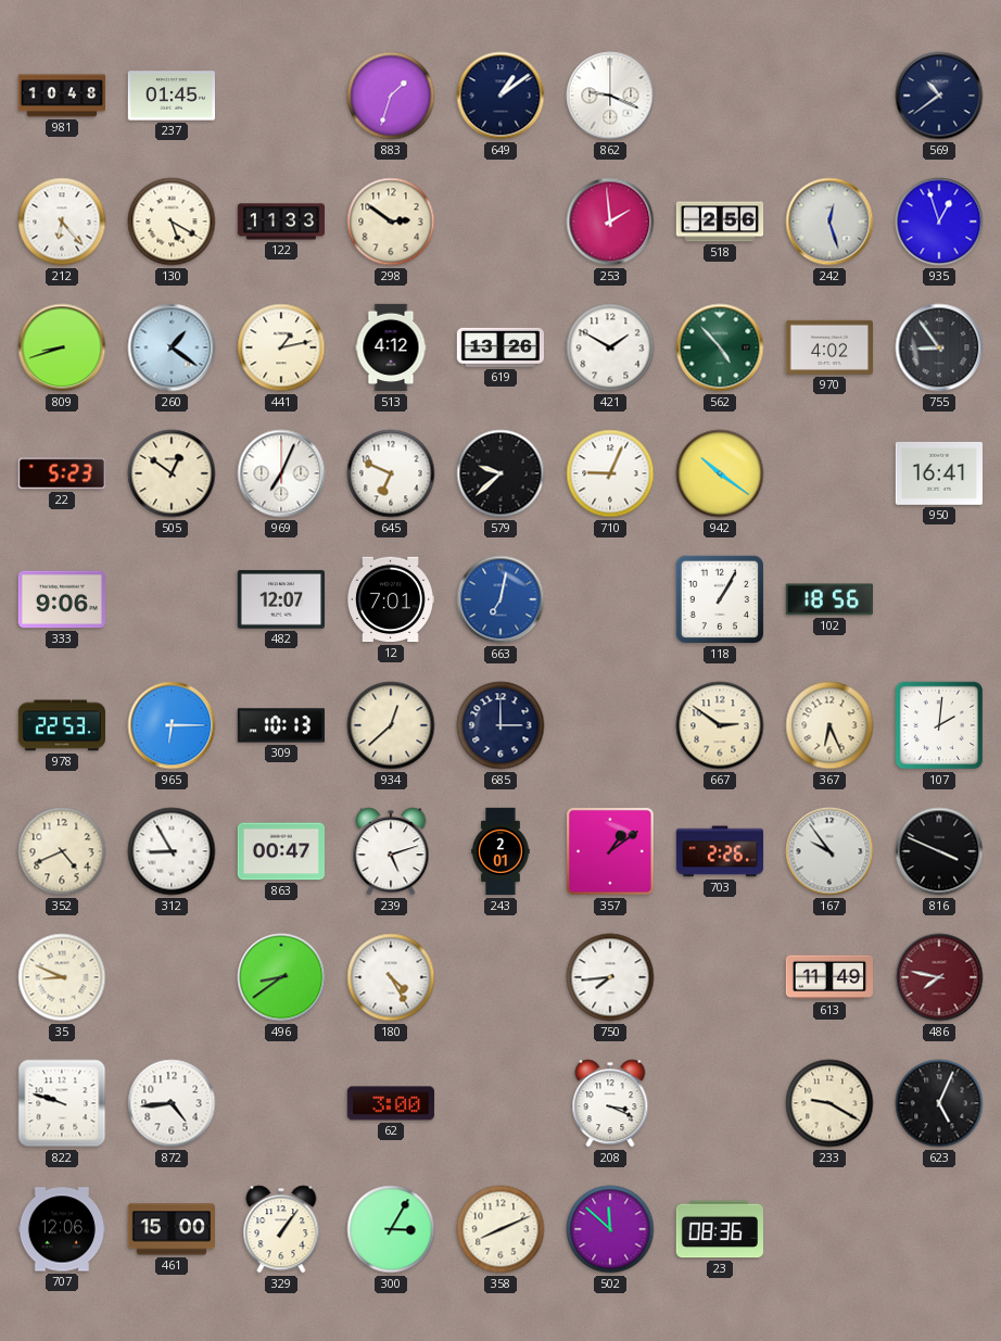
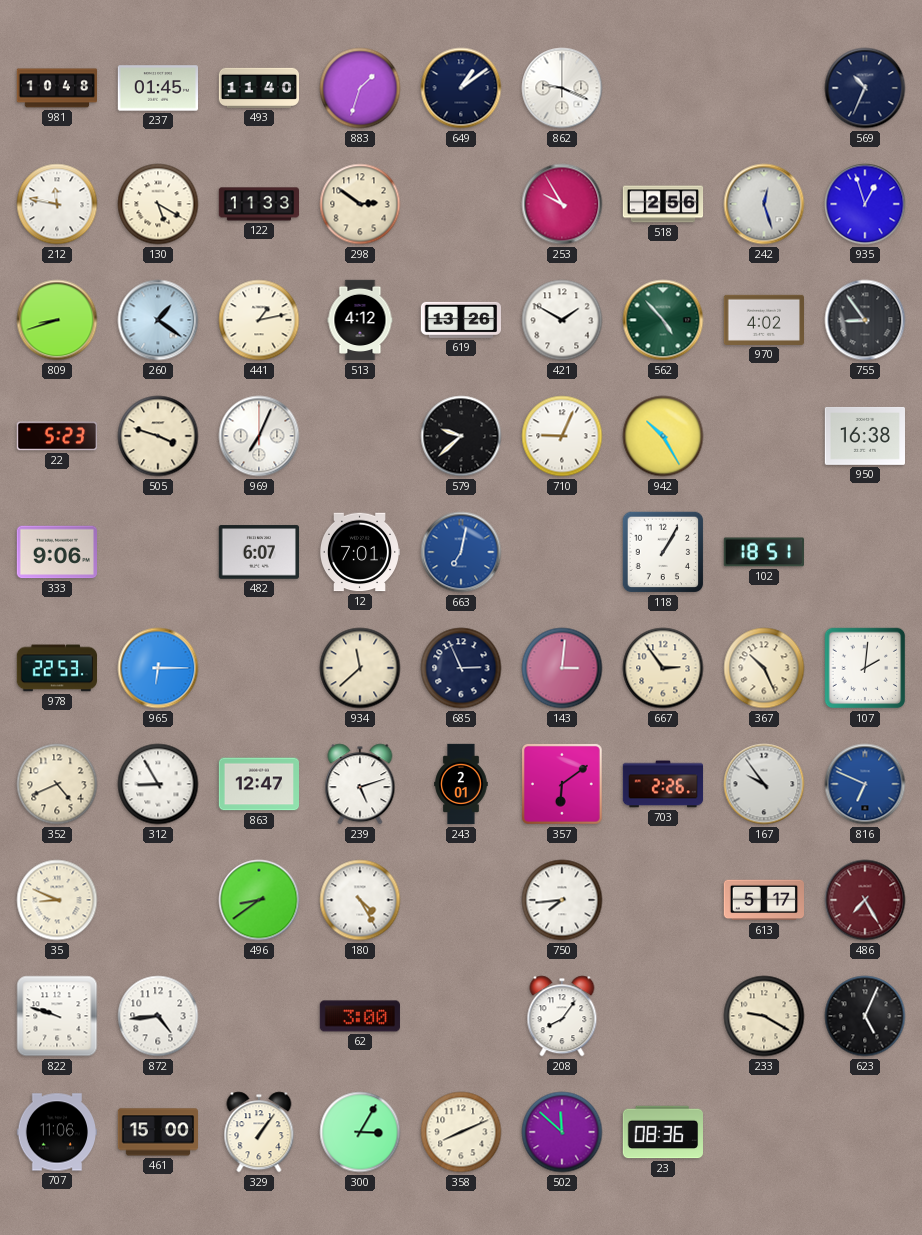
493: none -> 11:40 (258, 88)
569: 10:39 -> 10:34 (865, 88)
212: 6:23 -> 11:47 (57, 204)
253: 1:59 -> 9:55 (562, 204)
505: 12:51 -> 3:48 (158, 436)
645: 6:49 -> none (391, 473)
942: 10:21 -> 10:25 (663, 436)
950: 16:41 -> 16:38 (864, 436)
482: 12:07 -> 6:07 (258, 552)
102: 18:56 -> 18:51 (764, 552)
309: 10:13 -> none (280, 725)
934: 12:38 -> 11:38 (360, 668)
685: 3:00 -> 2:56 (461, 668)
143: none -> 3:01 (562, 668)
667: 2:51 -> 2:54 (663, 668)
367: 6:26 -> 10:26 (764, 668)
863: 00:47 -> 12:47 (258, 784)
357: 1:09 -> 6:09 (562, 784)
816: 3:49 -> 6:49 (865, 784)
816 dial: black -> blue (865, 784)
613: 11:49 -> 5:17 (763, 900)
486: 7:47 -> 7:25 (865, 900)
208: 3:19 -> 8:06 (562, 1016)
707: 12:06 -> 11:06 (56, 1132)
